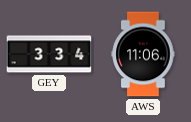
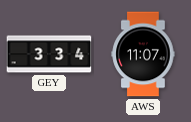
AWS: 11:06 -> 11:07 (143, 54)
